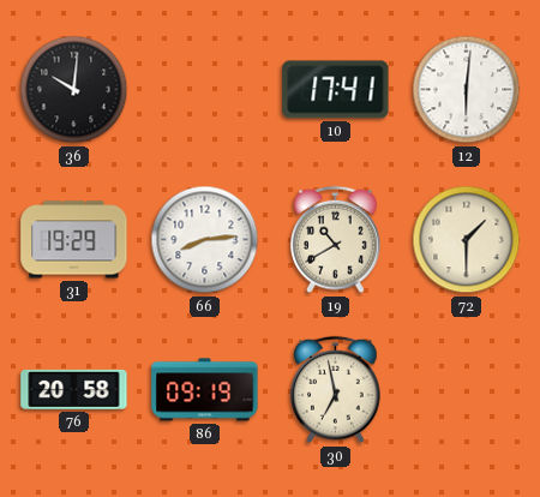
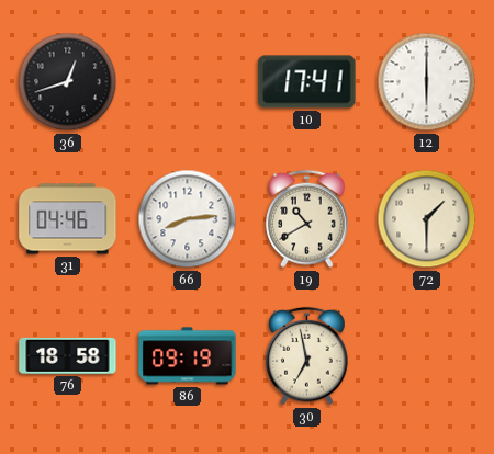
36: 10:01 -> 12:42 (68, 82)
12: 6:01 -> 6:00 (427, 82)
31: 19:29 -> 04:46 (68, 219)
76: 20:58 -> 18:58 (68, 355)
